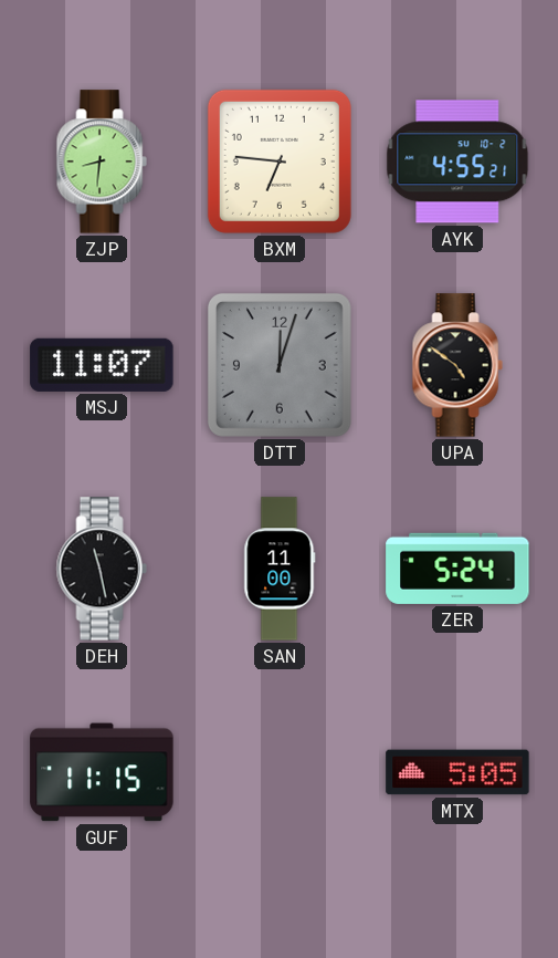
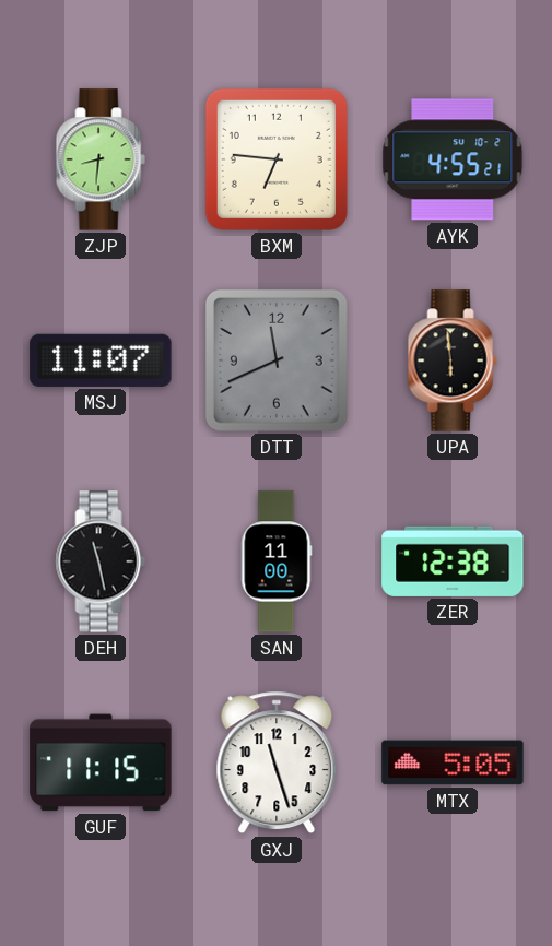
DTT: 12:03 -> 11:41 (277, 360)
UPA: 4:51 -> 5:59 (453, 360)
ZER: 5:24 -> 12:38 (453, 561)
GXJ: none -> 11:27 (277, 762)
